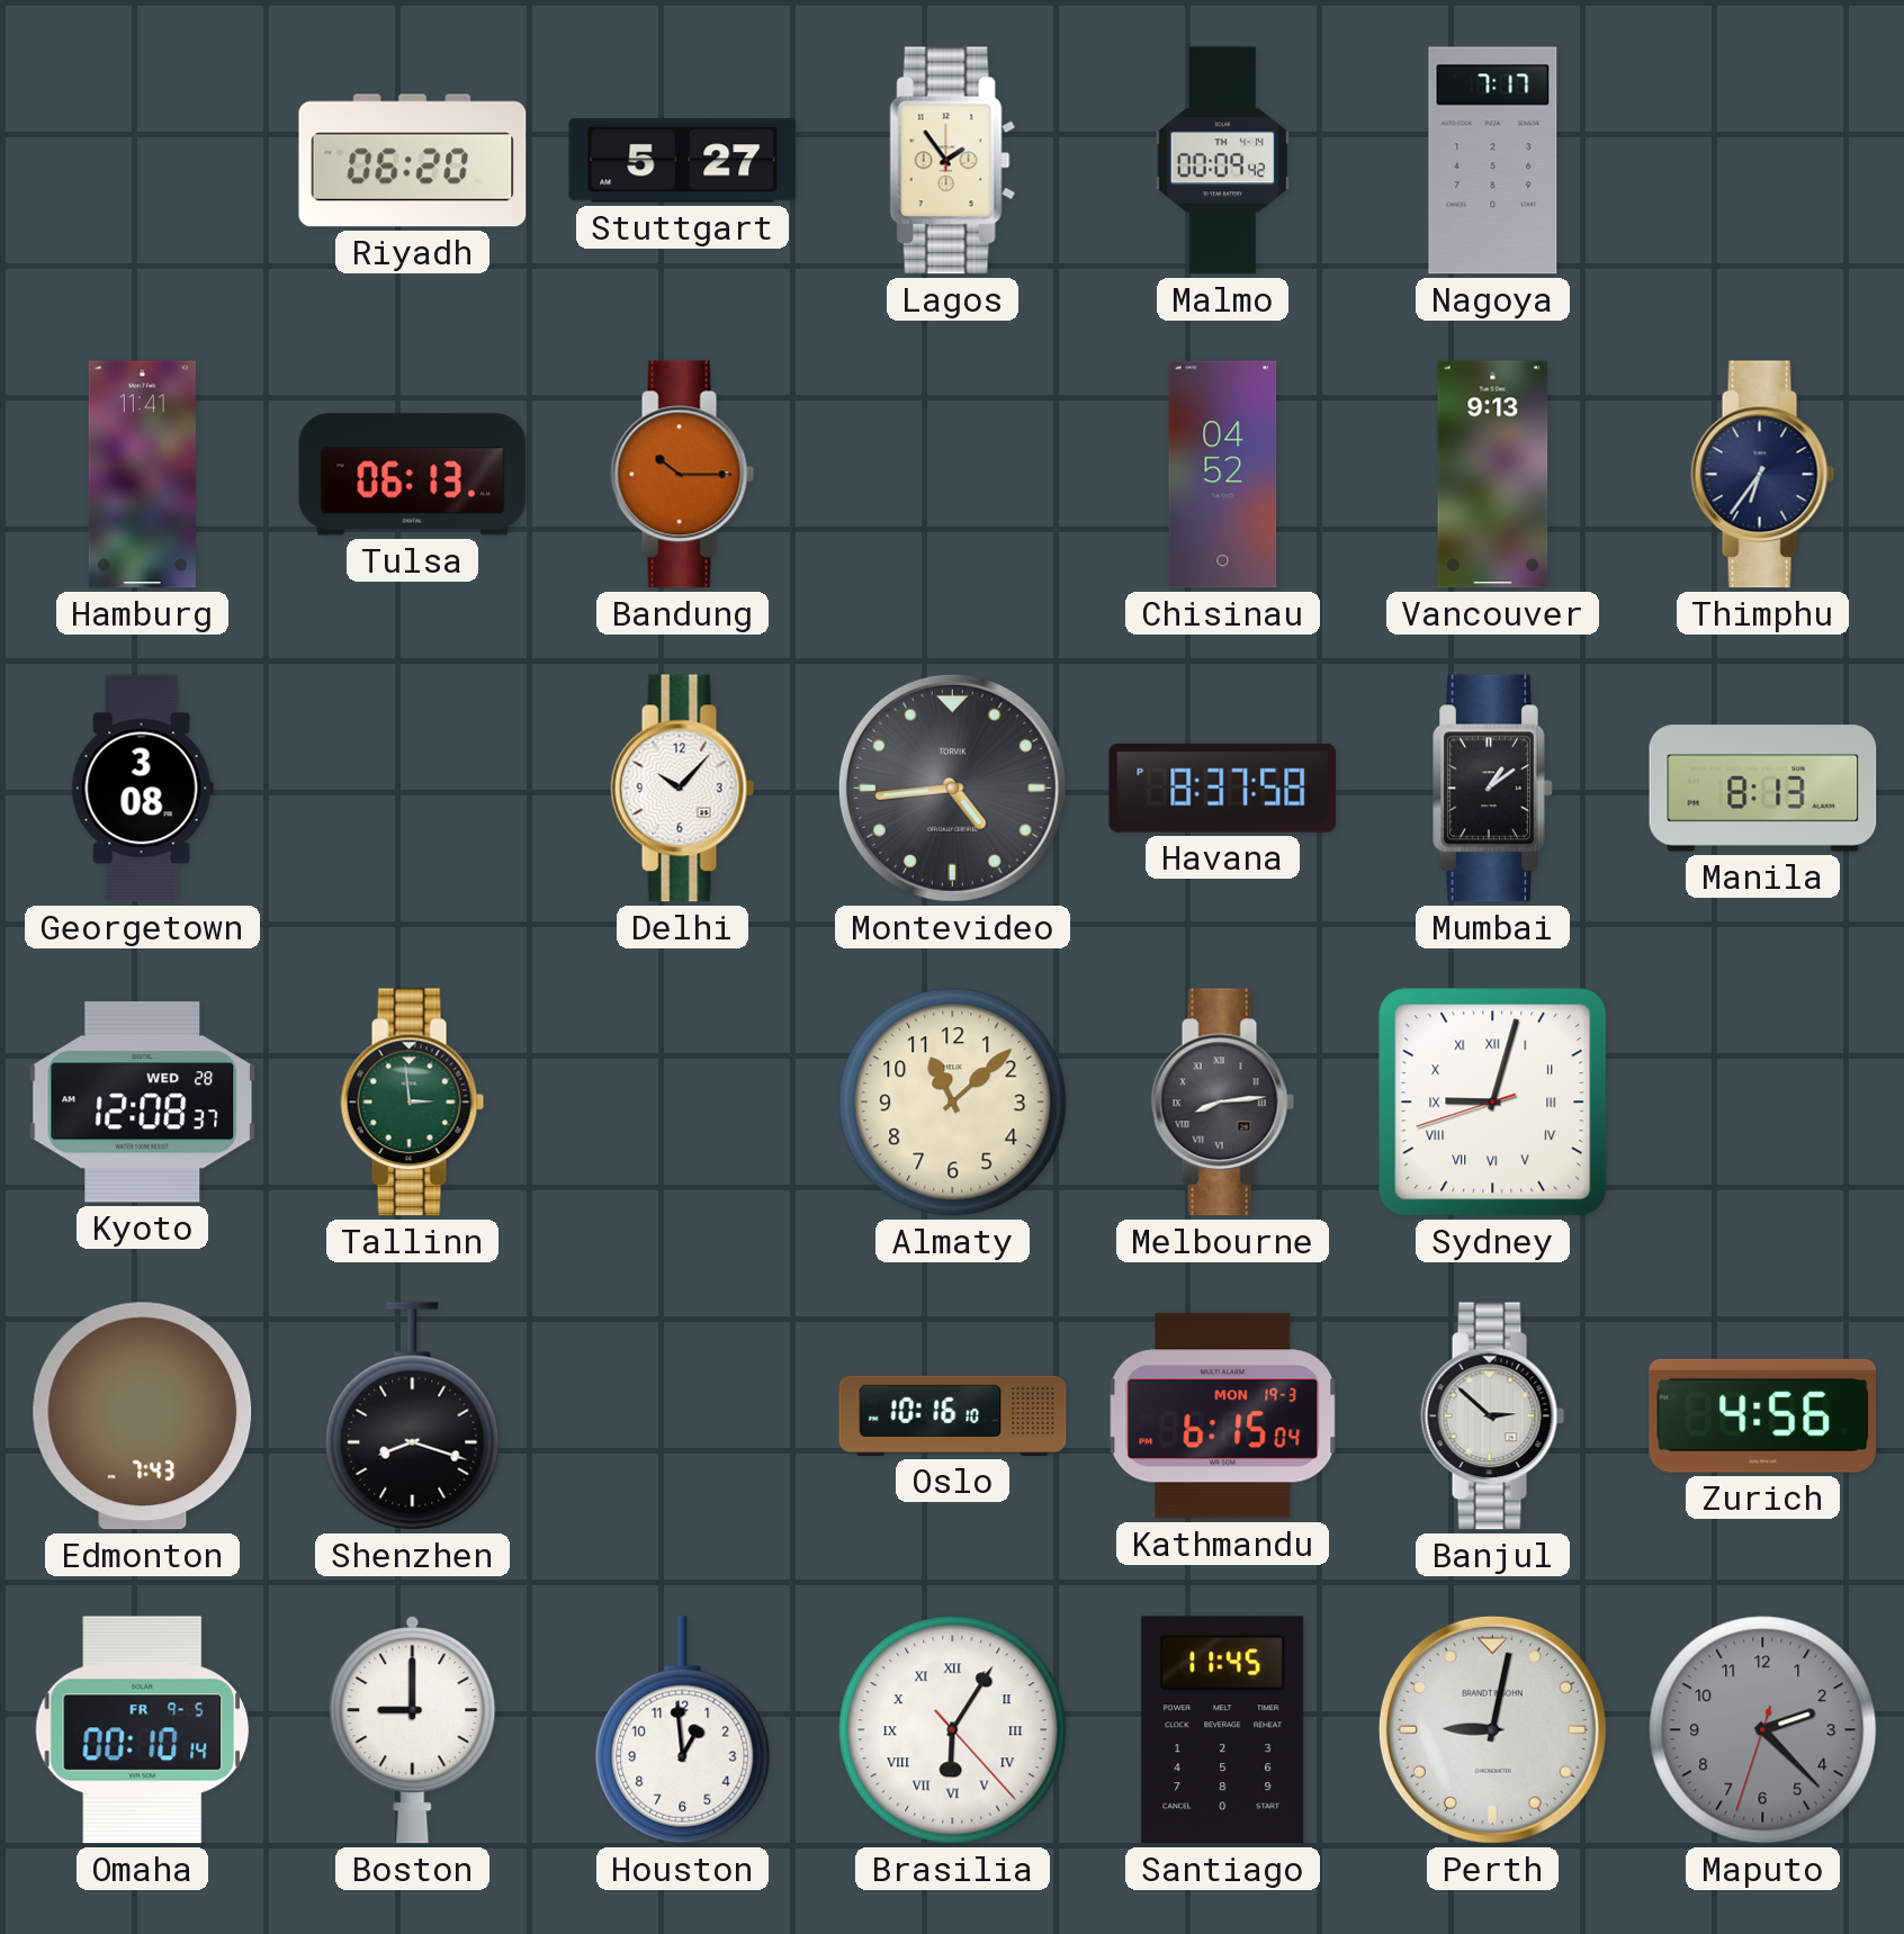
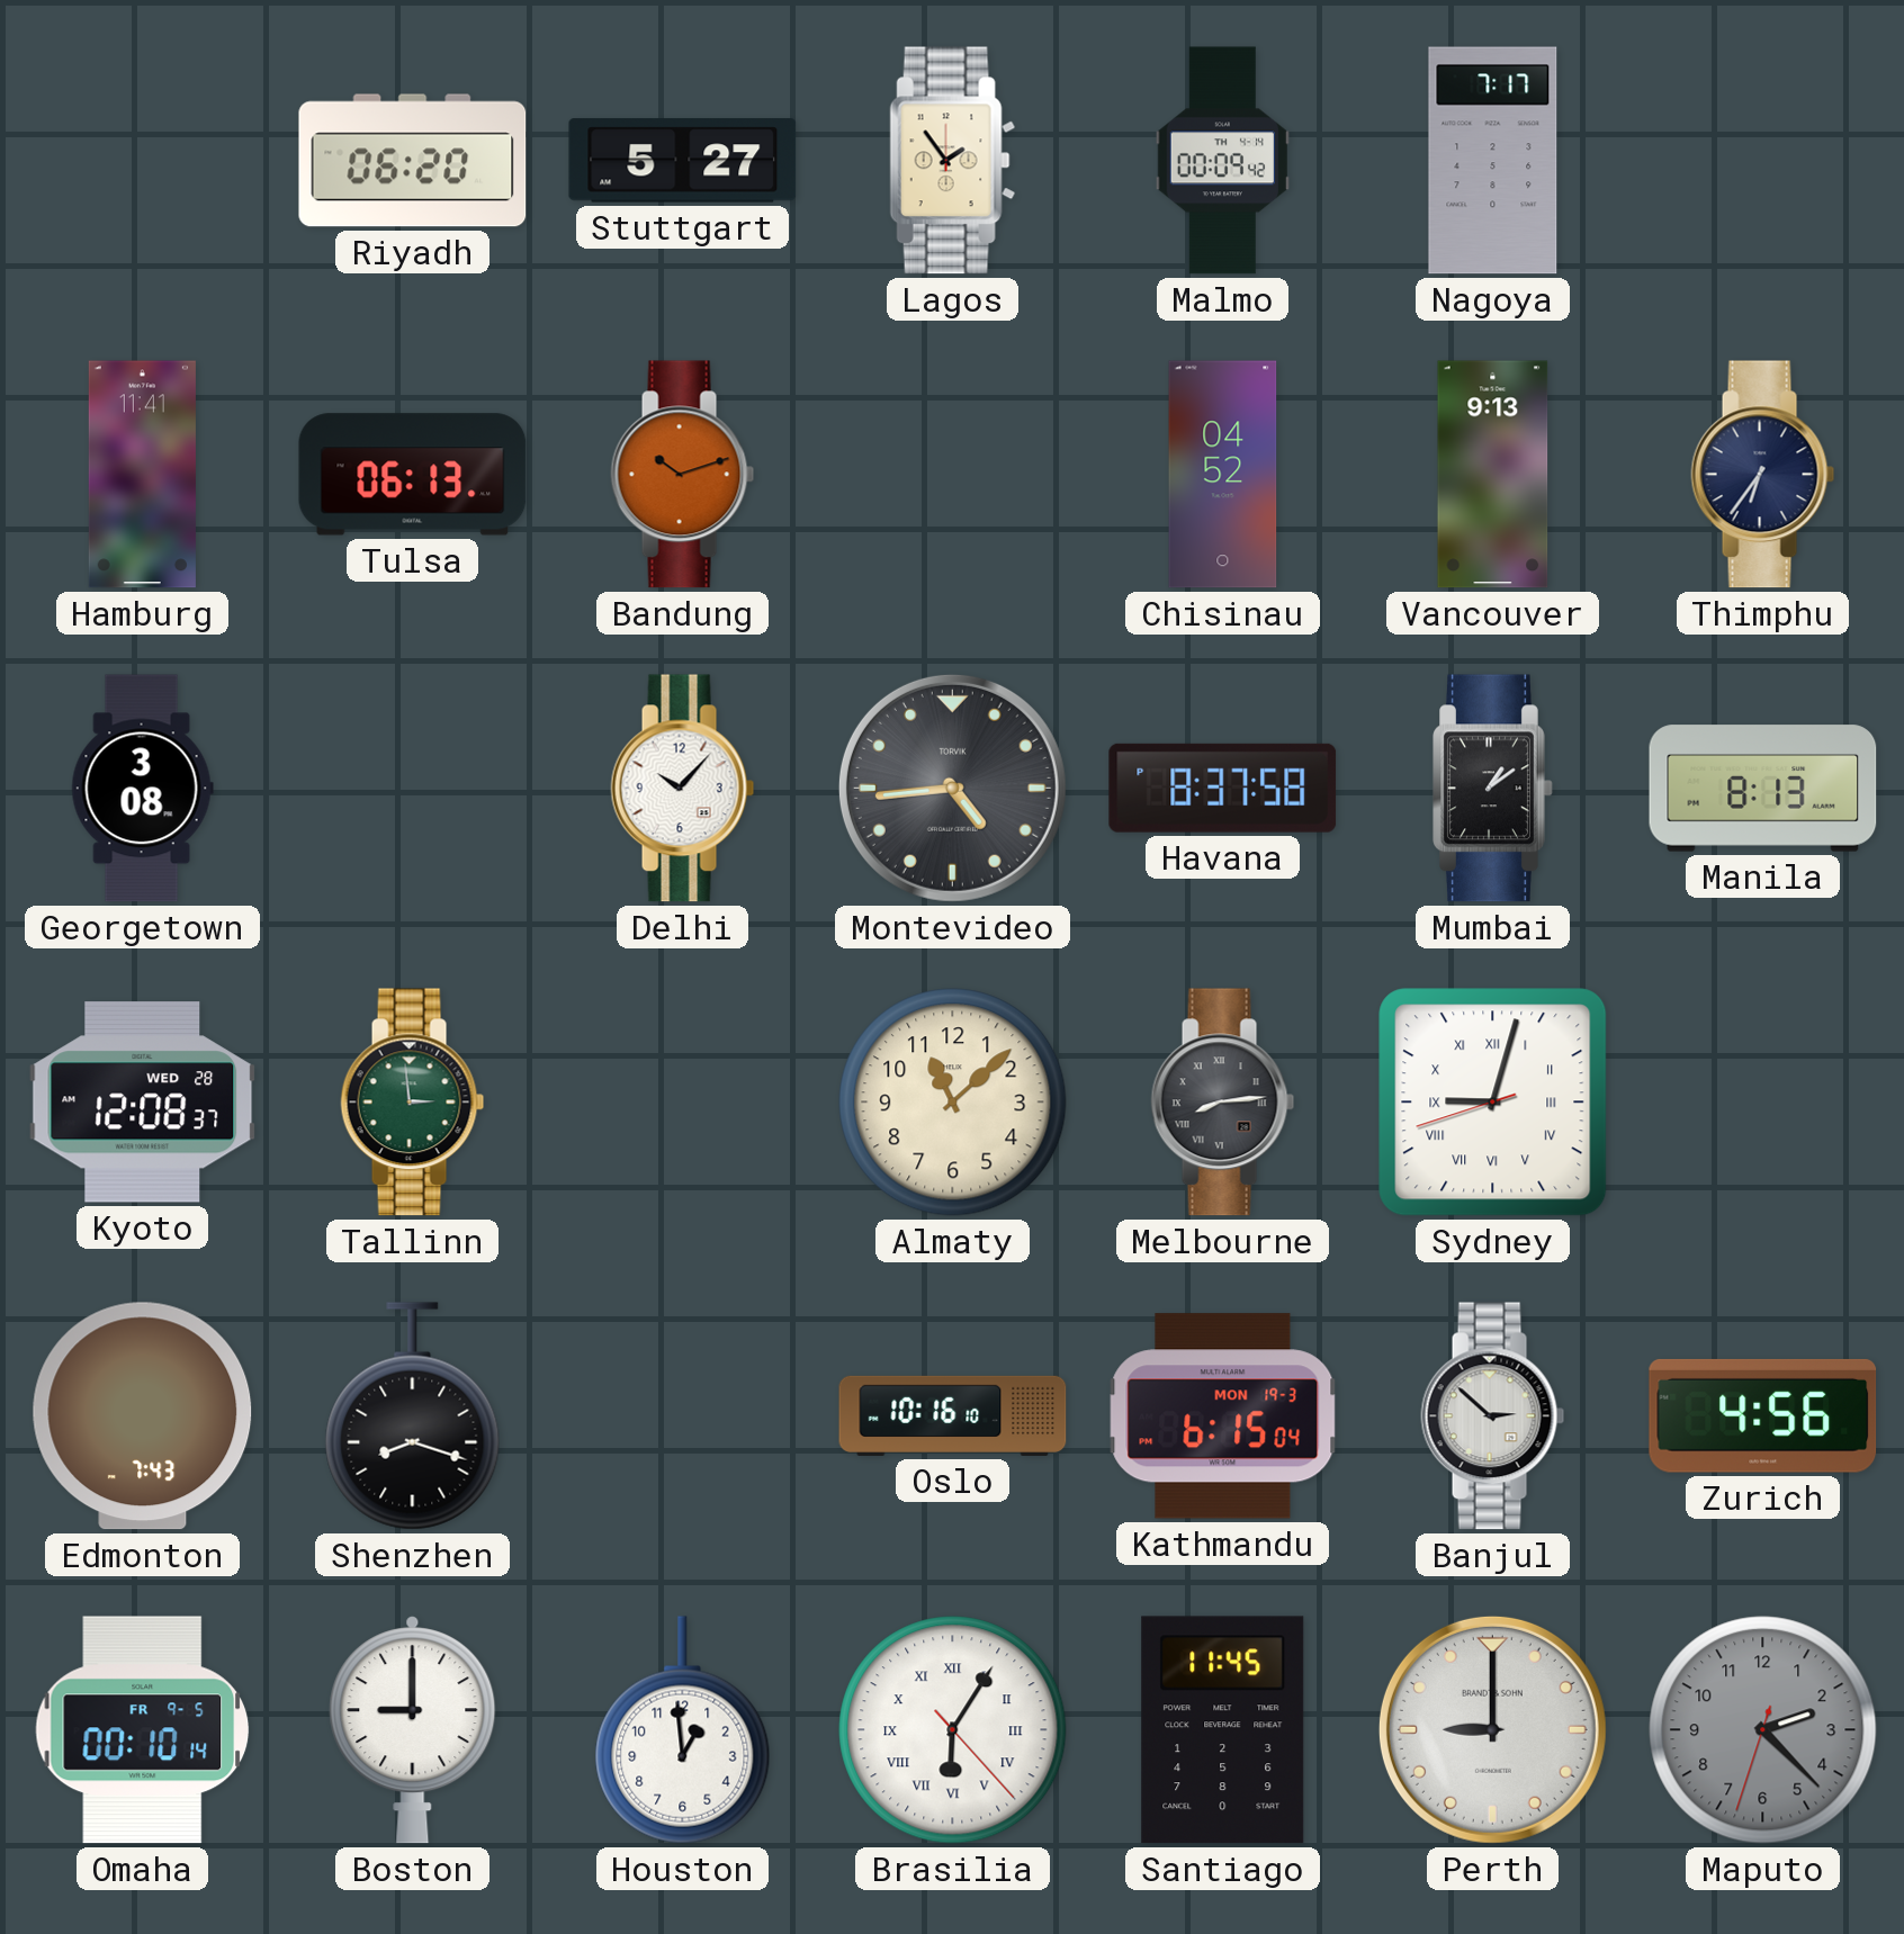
Bandung: 10:15 -> 10:12 (683, 475)
Perth: 9:02 -> 9:00 (1492, 1729)
